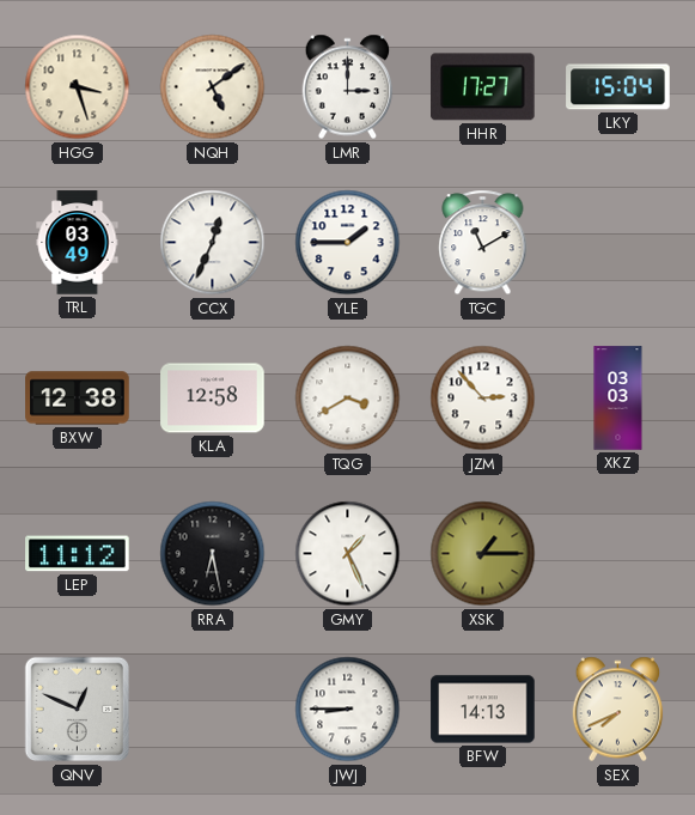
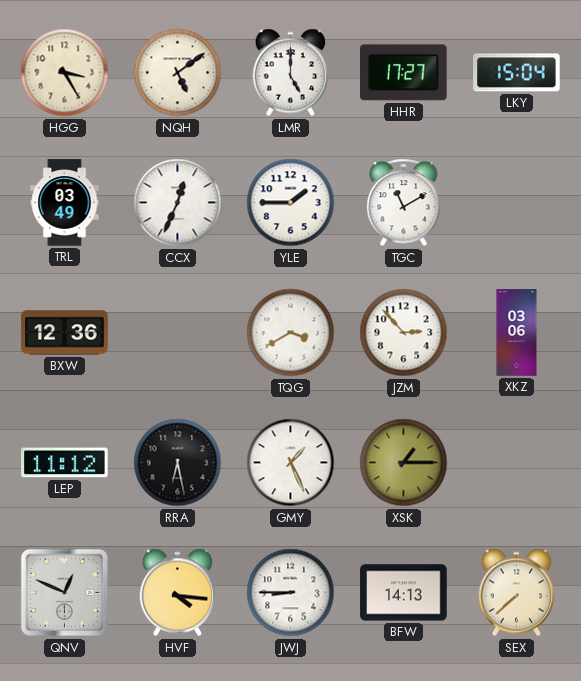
HGG: 3:27 -> 3:25 (65, 73)
LMR: 3:00 -> 5:00 (291, 73)
BXW: 12:38 -> 12:36 (65, 333)
KLA: 12:58 -> none (213, 399)
XKZ: 03:03 -> 03:06 (517, 333)
HVF: none -> 4:16 (178, 593)
SEX: 7:41 -> 7:38 (517, 593)
